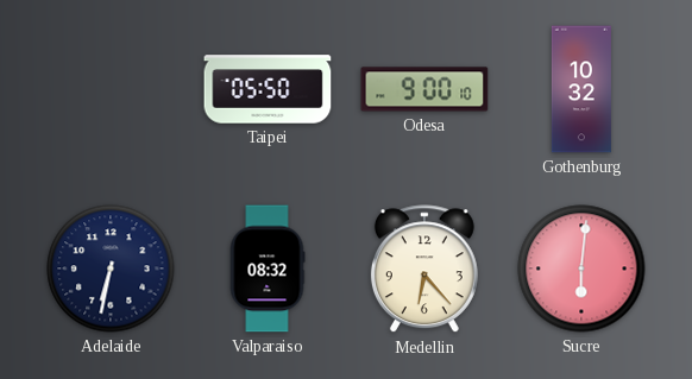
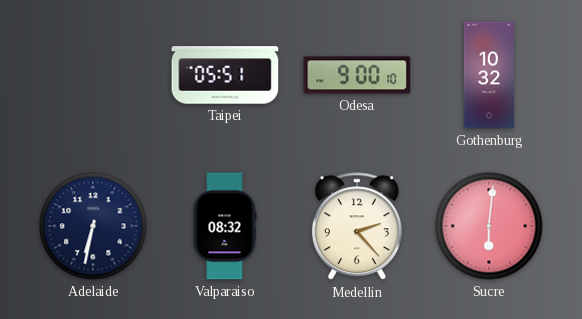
Taipei: 05:50 -> 05:51 (225, 75)
Medellin: 6:23 -> 2:23 (357, 227)
